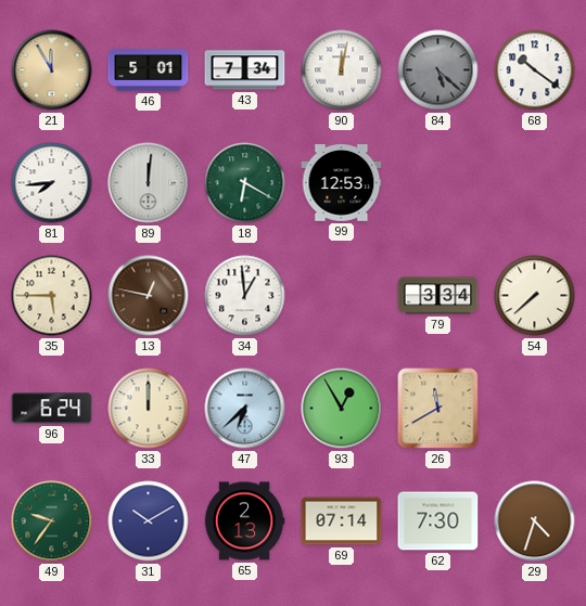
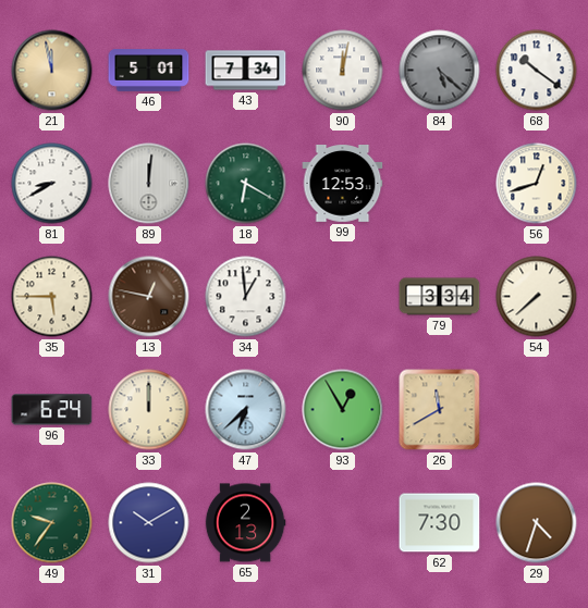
21: 11:55 -> 11:58 (52, 71)
81: 7:44 -> 8:40 (52, 184)
56: none -> 12:42 (537, 184)
69: 07:14 -> none (342, 521)
